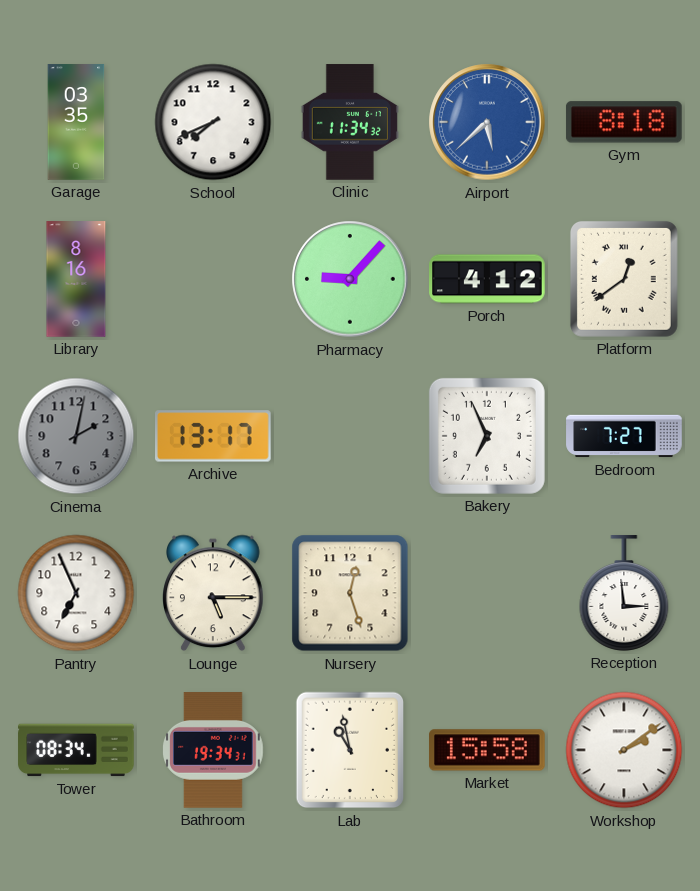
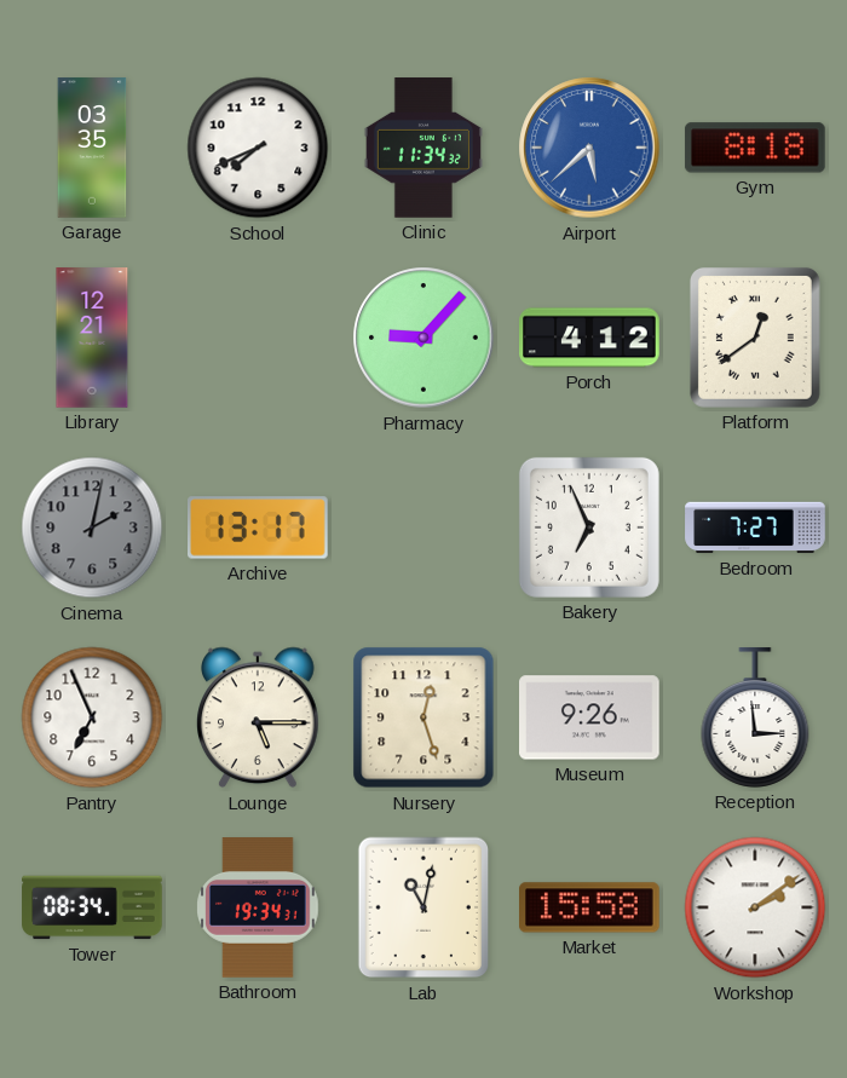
Library: 8:16 -> 12:21 (92, 338)
Museum: none -> 9:26 (590, 717)
Lab: 10:58 -> 11:02 (423, 907)
